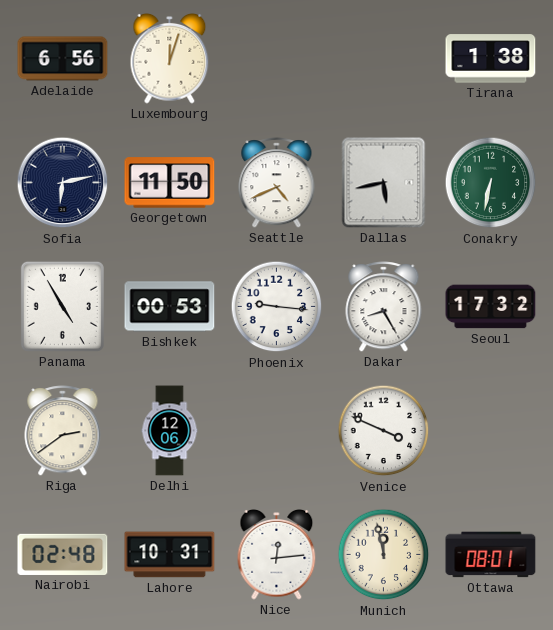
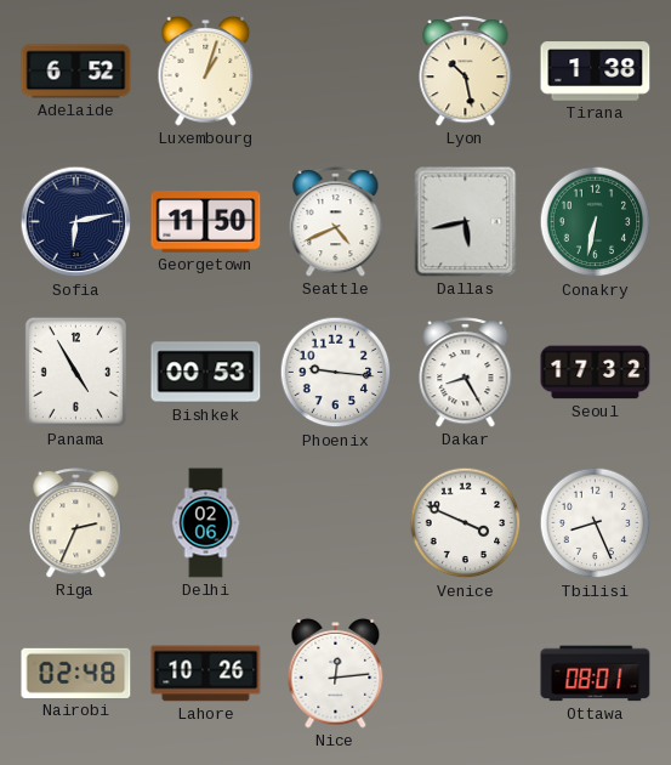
Adelaide: 6:56 -> 6:52 (76, 72)
Luxembourg: 12:03 -> 1:03 (206, 72)
Lyon: none -> 10:28 (466, 72)
Riga: 2:39 -> 2:34 (76, 523)
Delhi: 12:06 -> 02:06 (206, 523)
Tbilisi: none -> 8:26 (596, 523)
Lahore: 10:31 -> 10:26 (206, 674)
Munich: 11:58 -> none (384, 555)
